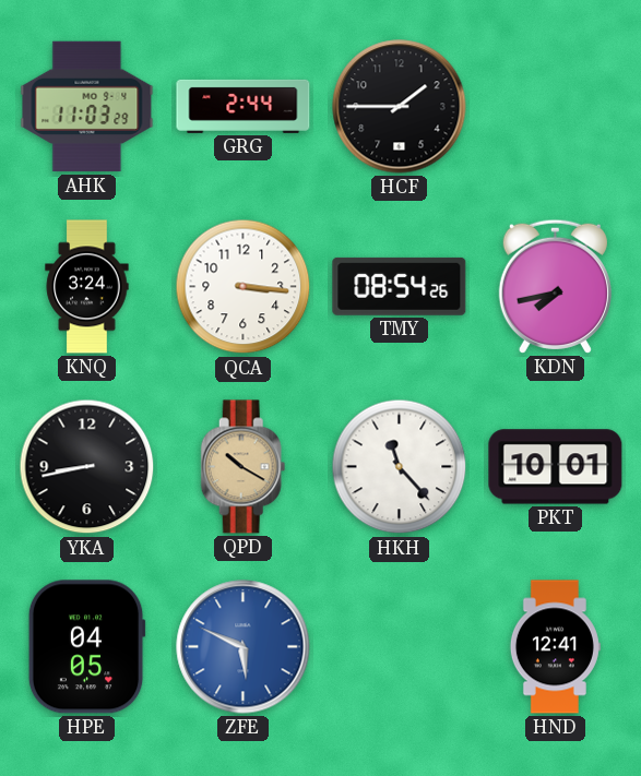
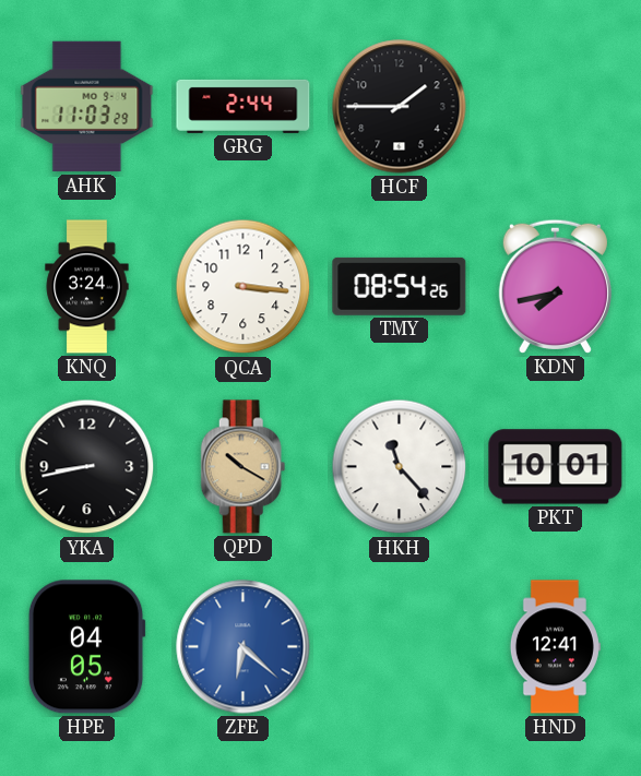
ZFE: 5:49 -> 6:22 (244, 647)
